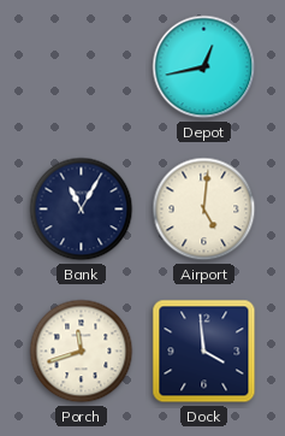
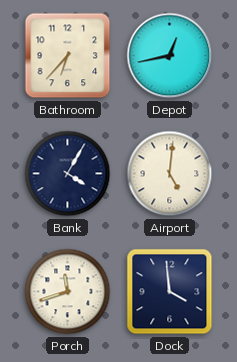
Bathroom: none -> 6:37 (68, 56)
Bank: 11:05 -> 4:05 (68, 174)
